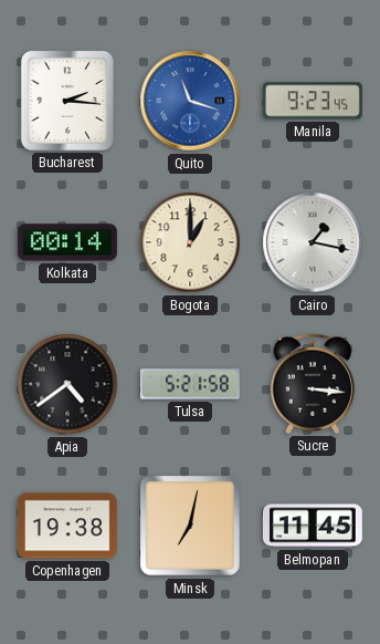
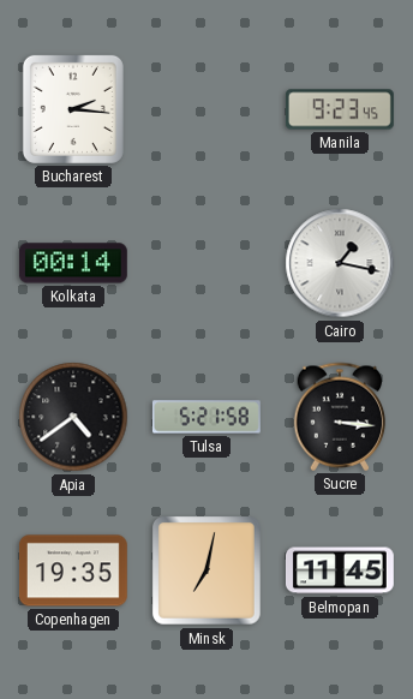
Quito: 11:18 -> none (190, 101)
Bogota: 1:00 -> none (190, 242)
Copenhagen: 19:38 -> 19:35 (73, 570)
